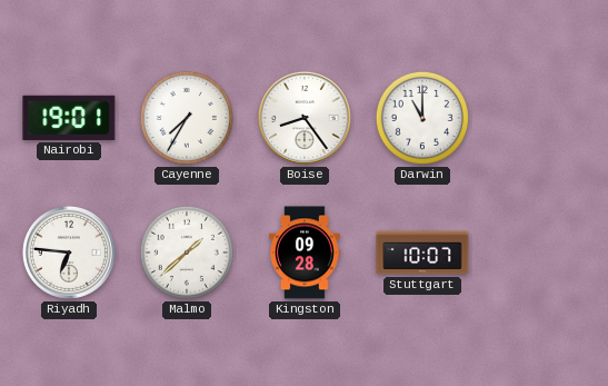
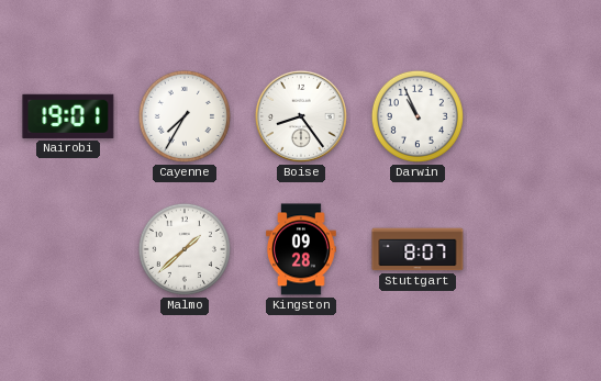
Darwin: 11:00 -> 10:56 (418, 116)
Riyadh: 6:46 -> none (69, 253)
Stuttgart: 10:07 -> 8:07 (418, 249)
